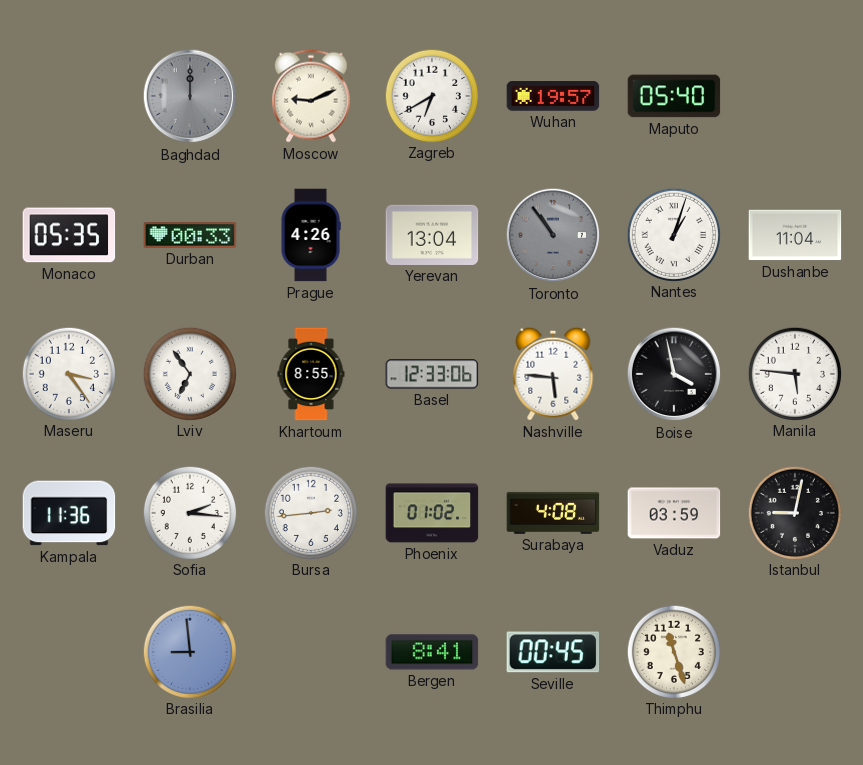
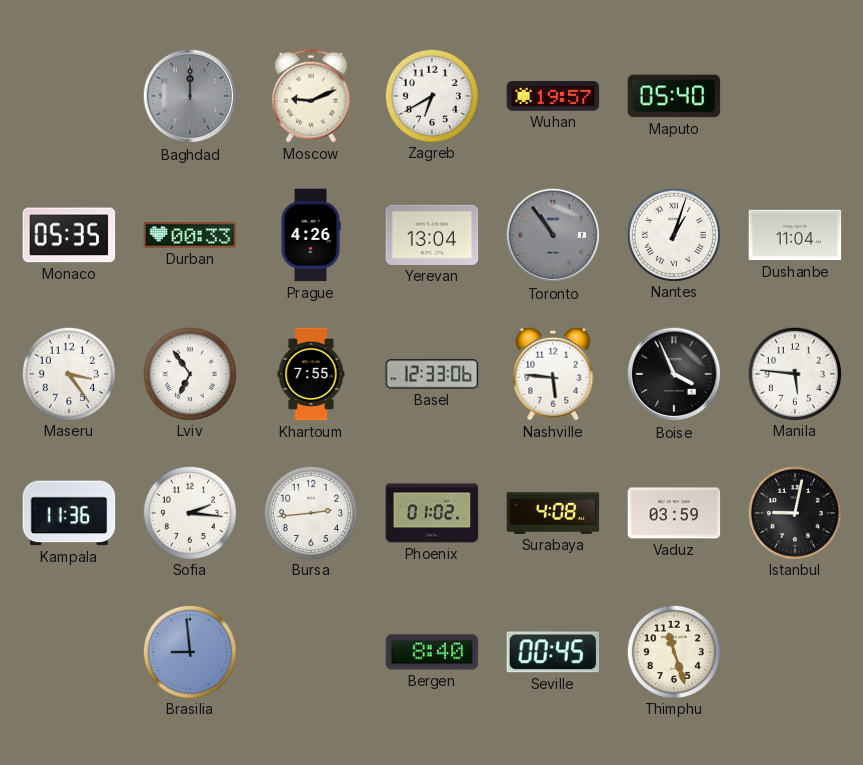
Khartoum: 8:55 -> 7:55 (311, 374)
Boise: 3:58 -> 3:56 (674, 374)
Bergen: 8:41 -> 8:40 (432, 652)
